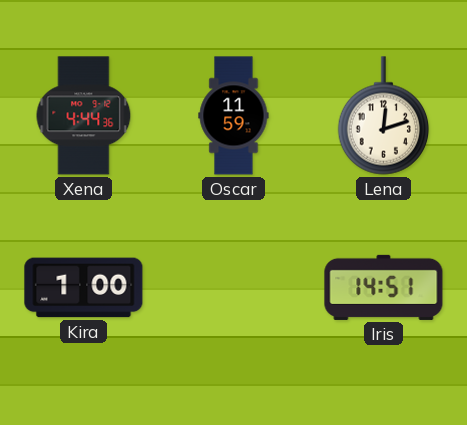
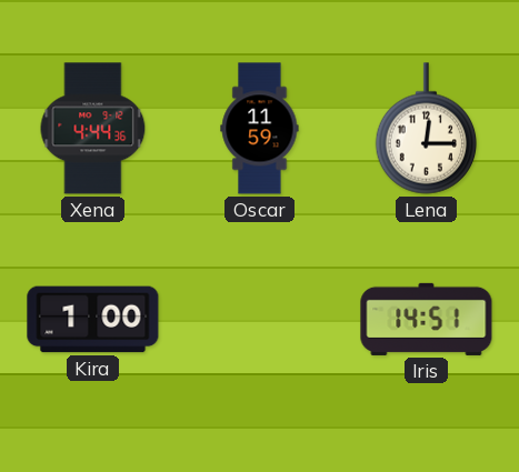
Lena: 12:12 -> 12:15 (427, 129)
